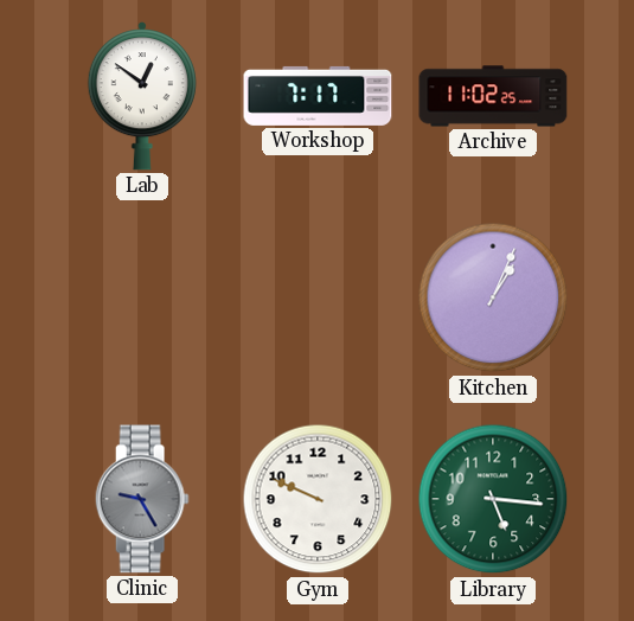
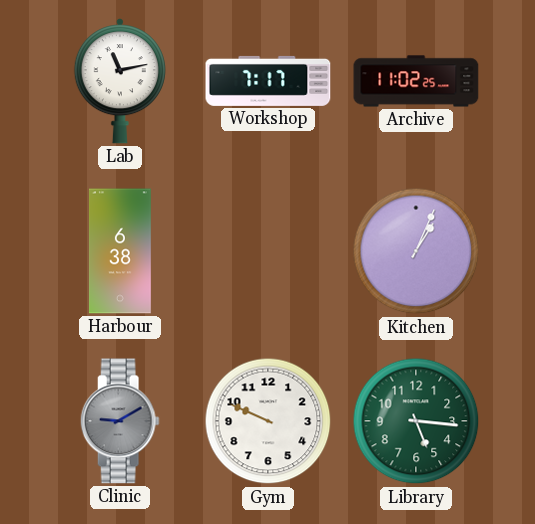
Lab: 12:51 -> 11:13 (120, 81)
Harbour: none -> 6:38 (120, 251)
Clinic: 9:25 -> 9:10 (120, 421)
